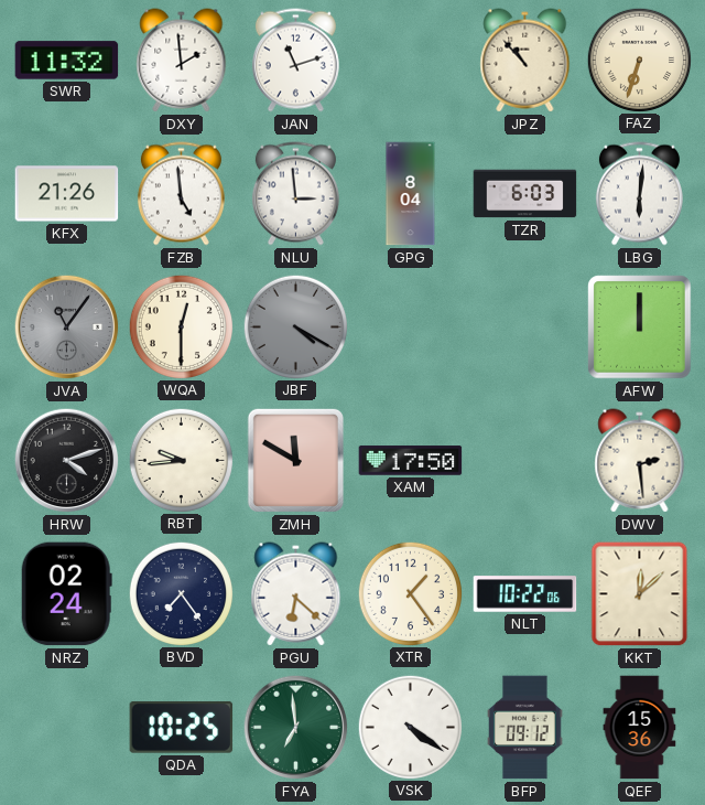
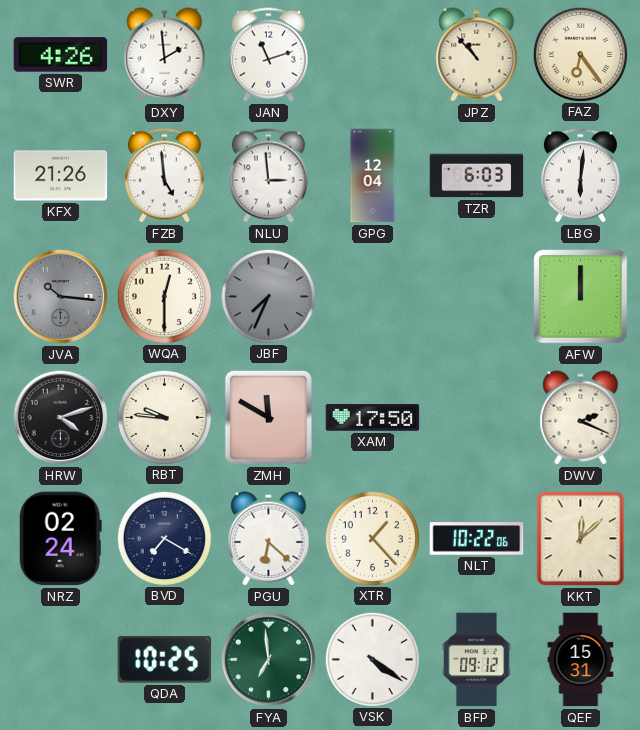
SWR: 11:32 -> 4:26 (61, 55)
FAZ: 6:33 -> 6:24 (580, 54)
GPG: 8:04 -> 12:04 (373, 176)
JVA: 11:06 -> 10:16 (61, 297)
JBF: 4:20 -> 7:34 (268, 296)
RBT: 9:44 -> 9:46 (164, 417)
DWV: 2:29 -> 2:19 (581, 418)
BVD: 7:24 -> 7:20 (164, 538)
XTR: 1:24 -> 1:23 (372, 538)
QEF: 15:36 -> 15:31 (581, 660)
